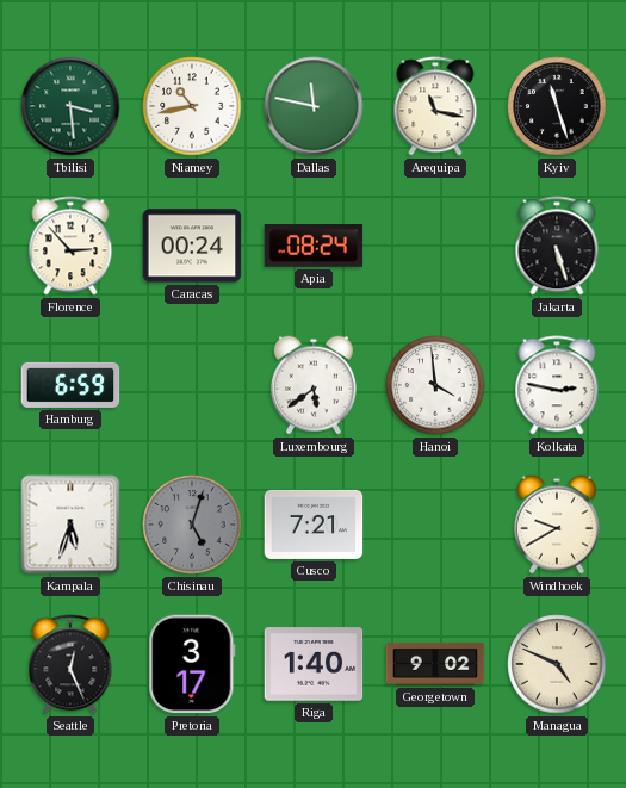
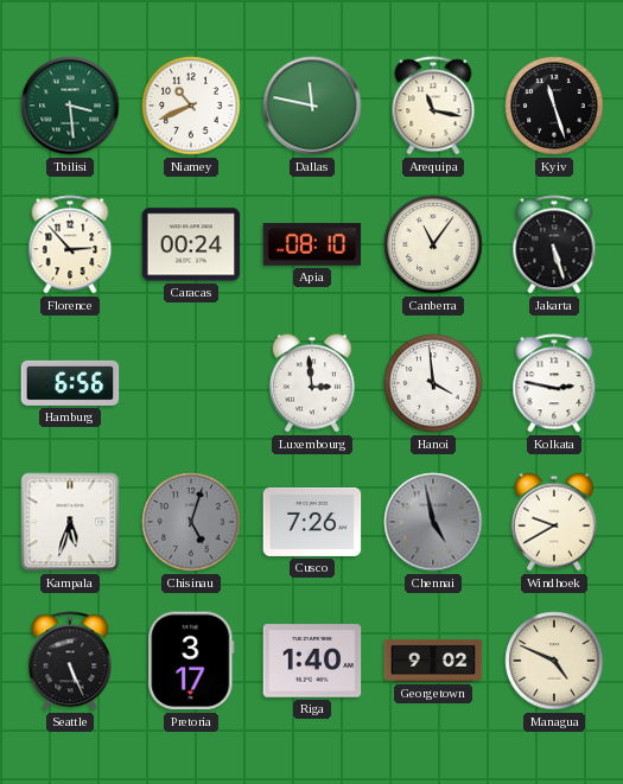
Niamey: 10:43 -> 10:41 (191, 106)
Apia: 08:24 -> 08:10 (312, 244)
Canberra: none -> 11:06 (433, 244)
Hamburg: 6:59 -> 6:56 (70, 383)
Luxembourg: 5:39 -> 2:59 (312, 383)
Cusco: 7:21 -> 7:26 (312, 522)
Chennai: none -> 4:58 (433, 522)
Seattle: 12:26 -> 5:26 (70, 661)
